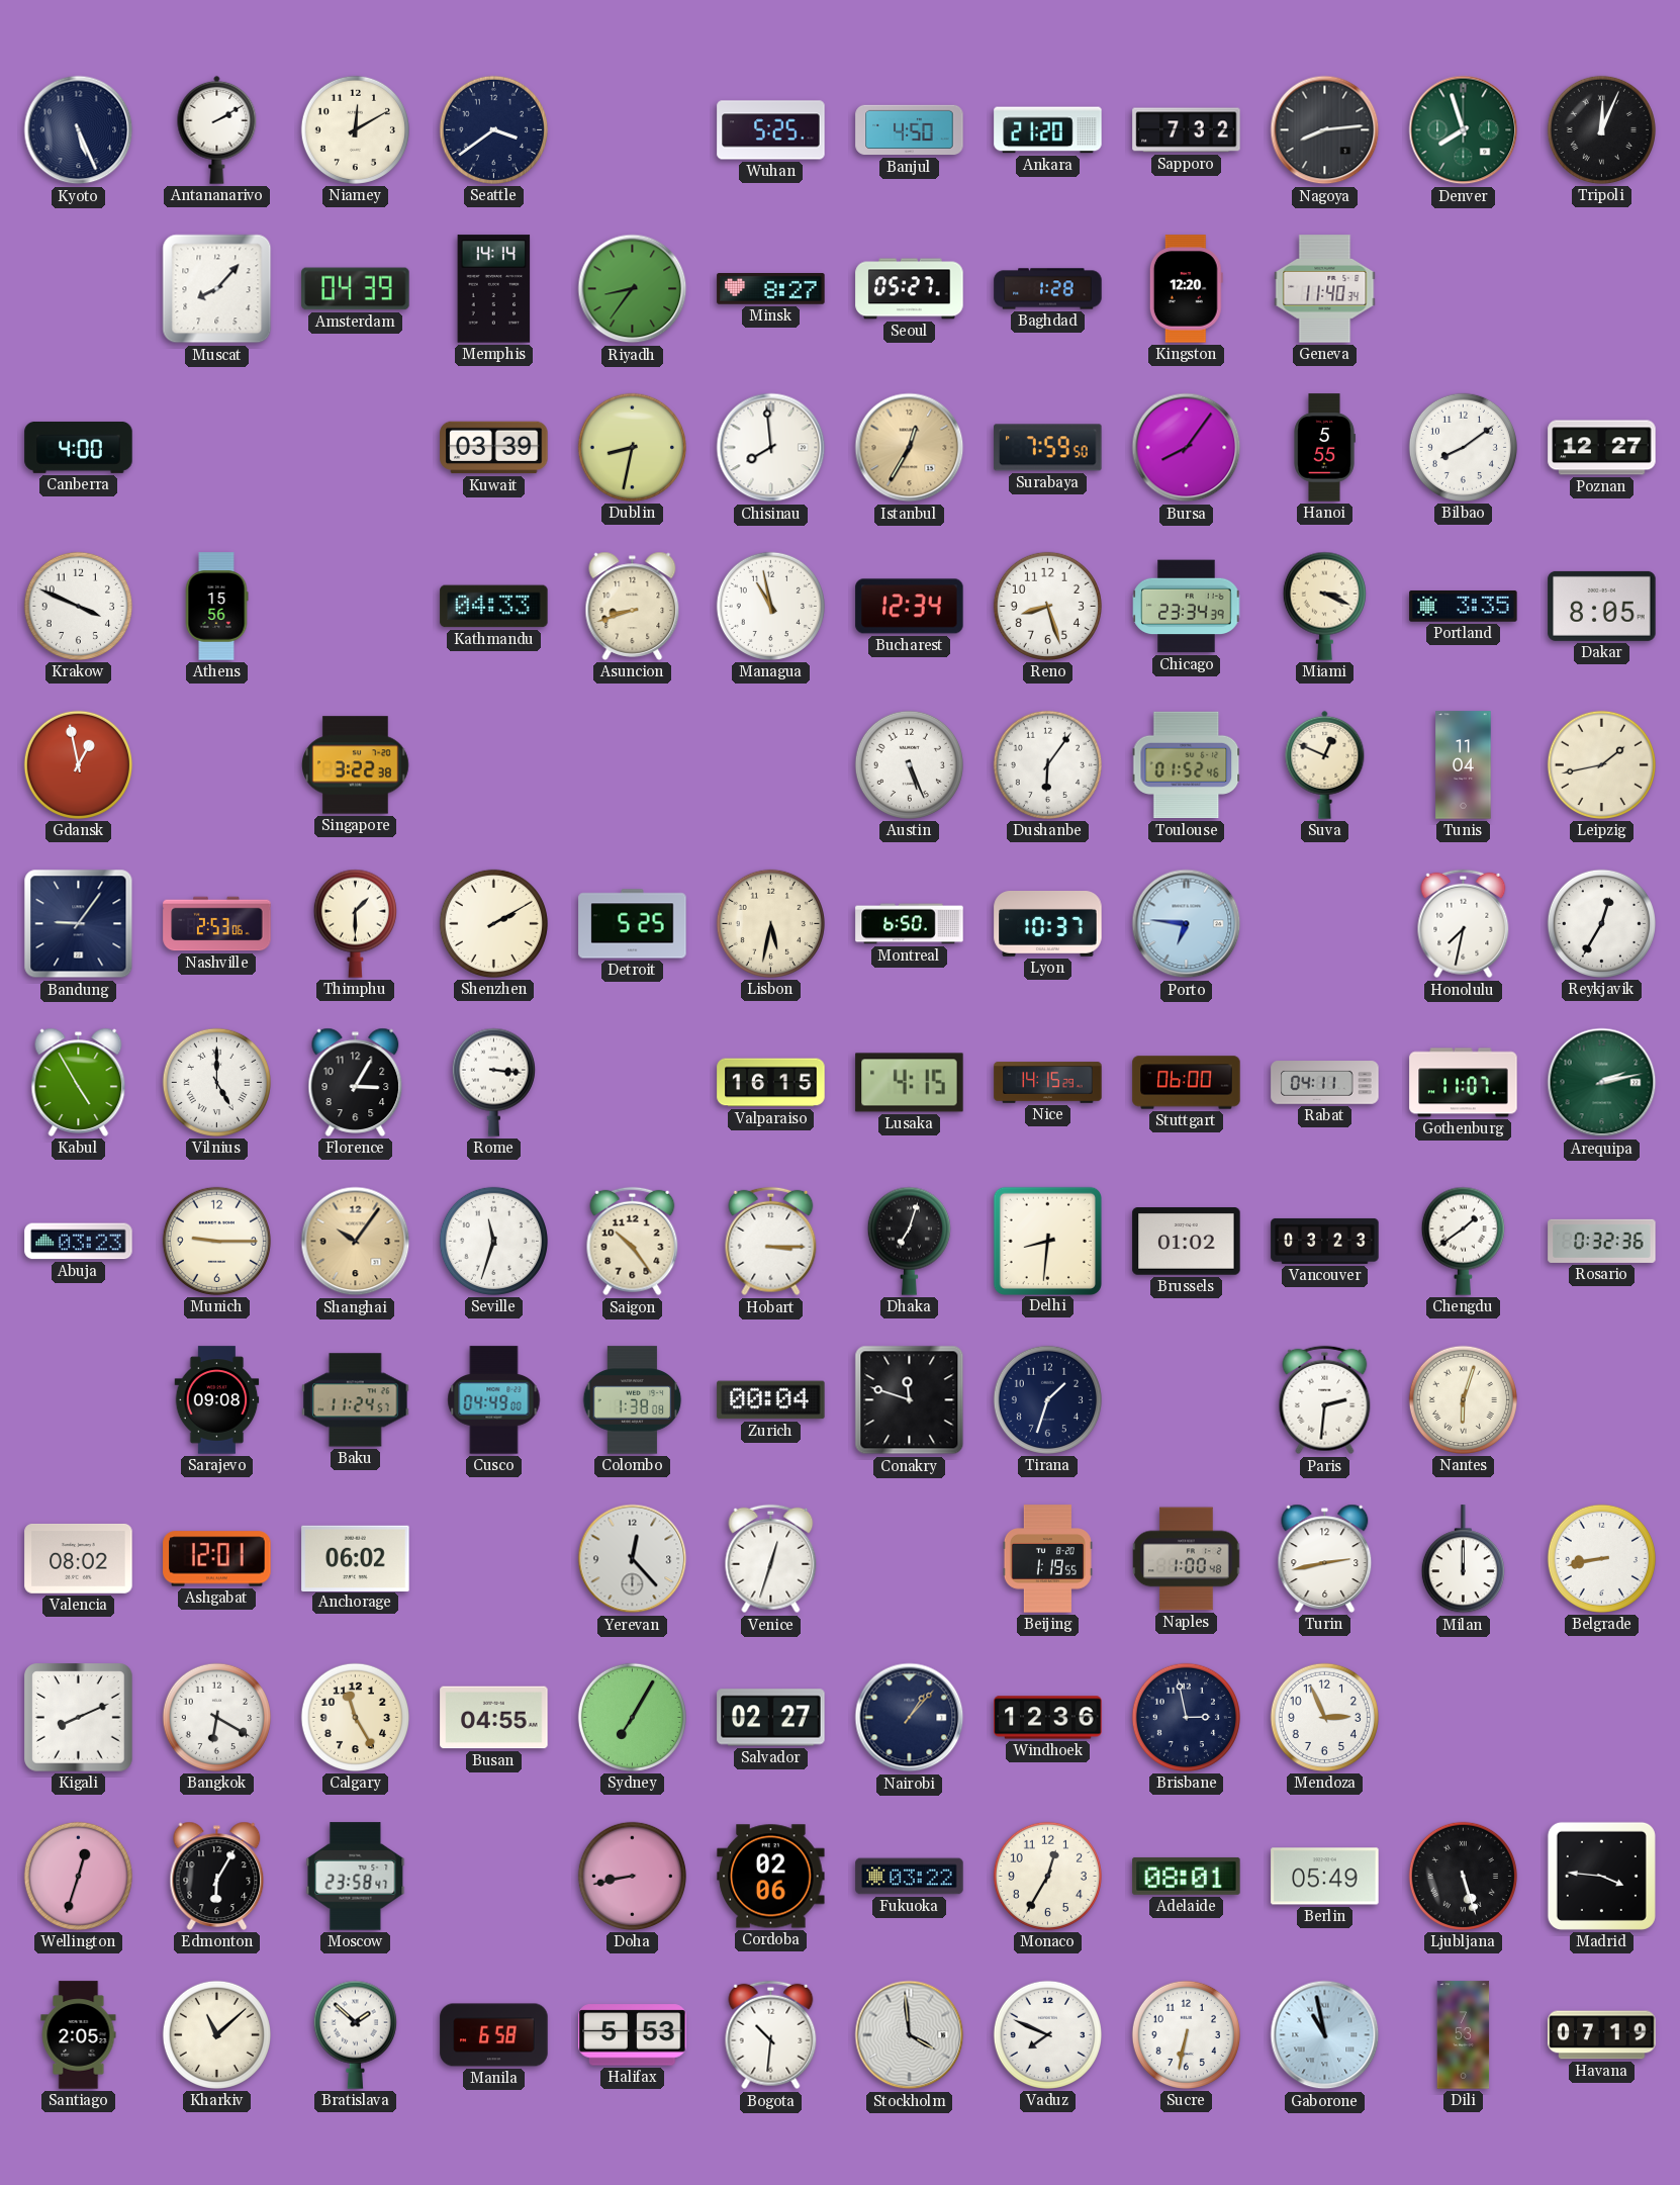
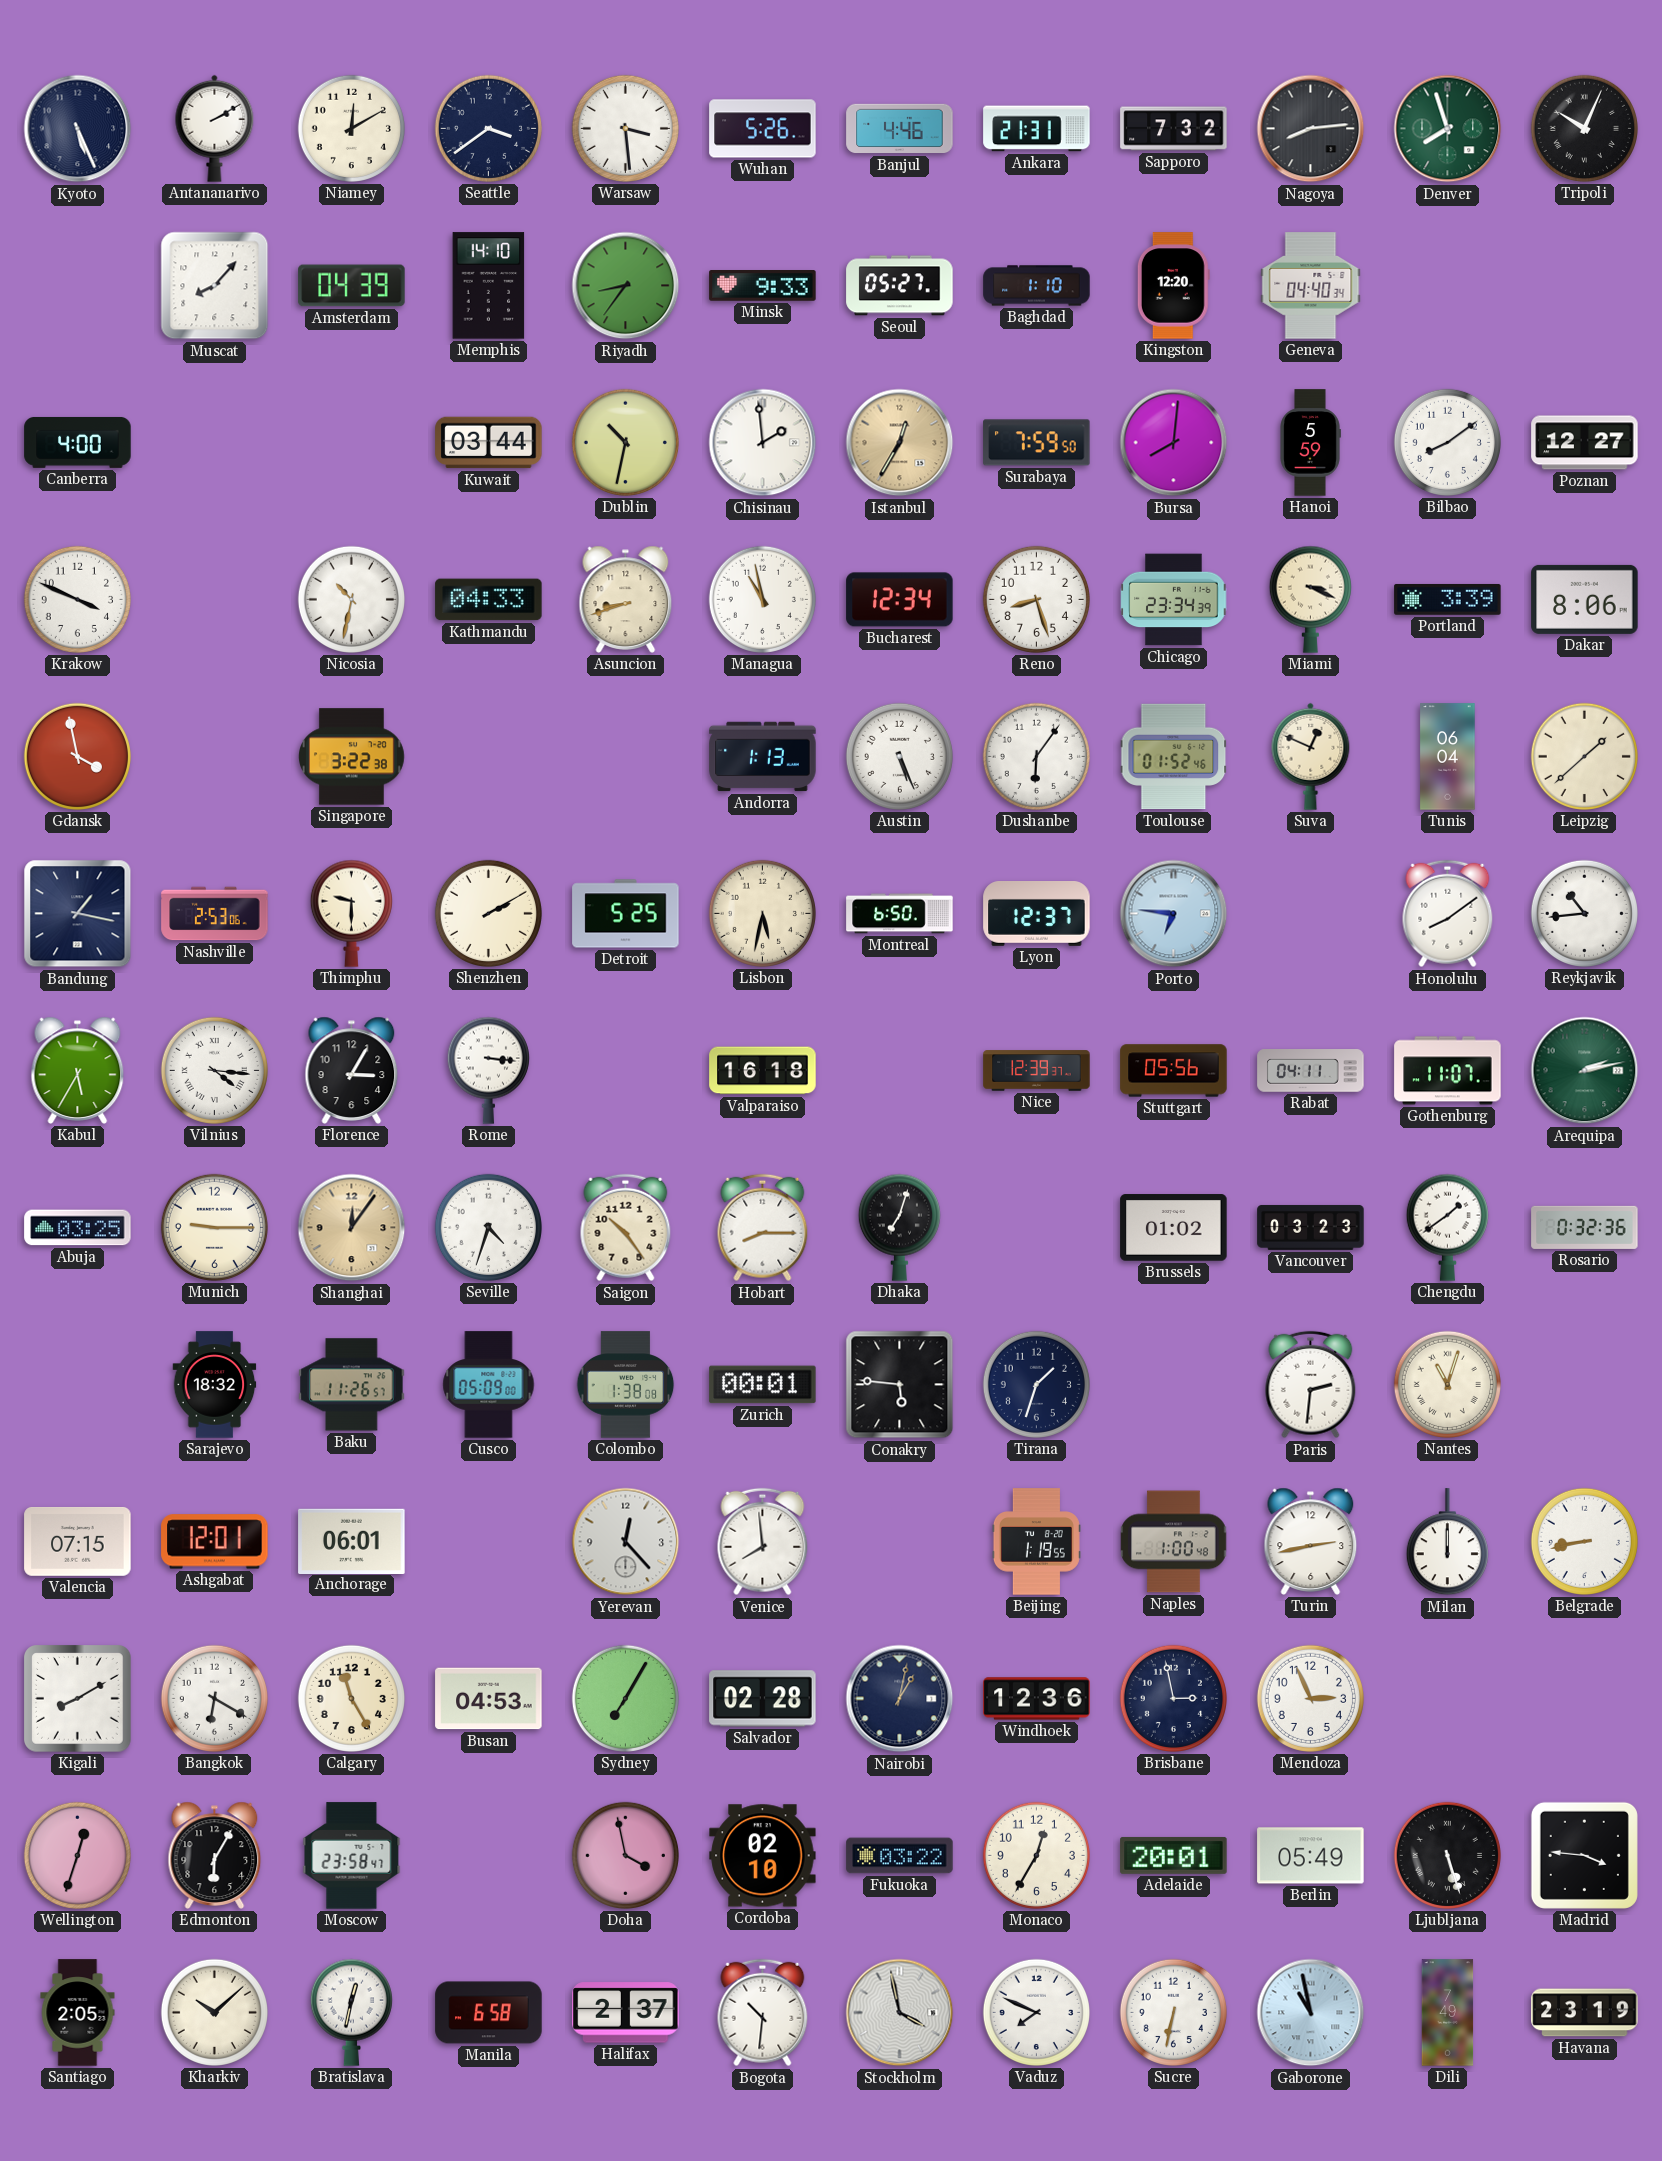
Warsaw: none -> 3:29 (625, 128)
Wuhan: 5:25 -> 5:26 (763, 129)
Banjul: 4:50 -> 4:46 (900, 129)
Ankara: 21:20 -> 21:31 (1037, 129)
Tripoli: 12:04 -> 10:04 (1584, 128)
Memphis: 14:14 -> 14:10 (489, 286)
Minsk: 8:27 -> 9:33 (763, 286)
Baghdad: 1:28 -> 1:10 (1037, 286)
Geneva: 11:40 -> 04:40 (1311, 286)
Kuwait: 03:39 -> 03:44 (489, 443)
Dublin: 8:32 -> 10:32 (625, 442)
Chisinau: 7:59 -> 1:59 (763, 443)
Bursa: 8:06 -> 8:01 (1174, 443)
Hanoi: 5:55 -> 5:59 (1310, 443)
Athens: 15:56 -> none (216, 607)
Nicosia: none -> 10:32 (351, 599)
Portland: 3:35 -> 3:39 (1448, 599)
Dakar: 8:05 -> 8:06 (1585, 599)
Gdansk: 12:58 -> 3:58 (77, 756)
Andorra: none -> 1:13 (763, 757)
Tunis: 11:04 -> 06:04 (1448, 757)
Leipzig: 1:43 -> 1:38 (1584, 756)
Bandung: 9:06 -> 1:17 (78, 914)
Thimphu: 1:30 -> 9:30 (351, 913)
Lyon: 10:37 -> 12:37 (1037, 914)
Honolulu: 7:32 -> 8:09 (1448, 914)
Reykjavik: 12:35 -> 10:44 (1584, 913)
Kabul: 4:55 -> 5:35 (78, 1070)
Vilnius: 5:00 -> 4:16 (214, 1070)
Valparaiso: 16:15 -> 16:18 (763, 1071)
Lusaka: 4:15 -> none (910, 1083)
Nice: 14:15 -> 12:39 (1037, 1071)
Stuttgart: 06:00 -> 05:56 (1174, 1071)
Abuja: 03:23 -> 03:25 (78, 1228)
Shanghai: 10:06 -> 12:06 (352, 1228)
Seville: 11:33 -> 4:33 (488, 1227)
Hobart: 3:15 -> 8:15 (763, 1228)
Delhi: 8:31 -> none (1047, 1241)
Sarajevo: 09:08 -> 18:32 (215, 1385)
Baku: 11:24 -> 11:26 (352, 1385)
Cusco: 04:49 -> 05:09 (489, 1385)
Zurich: 00:04 -> 00:01 (763, 1385)
Conakry: 11:48 -> 5:46 (900, 1385)
Nantes: 6:03 -> 11:03 (1447, 1384)
Valencia: 08:02 -> 07:15 (78, 1541)
Anchorage: 06:02 -> 06:01 (352, 1541)
Venice: 12:33 -> 7:59 (763, 1542)
Kigali: 8:11 -> 8:10 (78, 1699)
Busan: 04:55 -> 04:53 (489, 1699)
Salvador: 02:27 -> 02:28 (763, 1699)
Nairobi: 1:07 -> 1:02 (900, 1699)
Doha: 8:43 -> 3:58 (625, 1855)
Cordoba: 02:06 -> 02:10 (763, 1856)
Adelaide: 08:01 -> 20:01 (1174, 1855)
Kharkiv: 11:08 -> 10:08 (214, 2012)
Bratislava: 1:52 -> 12:32 (351, 2012)
Halifax: 5:53 -> 2:37 (626, 2013)
Stockholm: 3:59 -> 3:58 (900, 2013)
Dili: 7:53 -> 7:49 (1448, 2013)
Havana: 07:19 -> 23:19 (1585, 2013)
